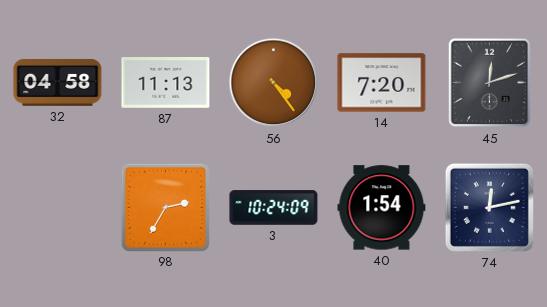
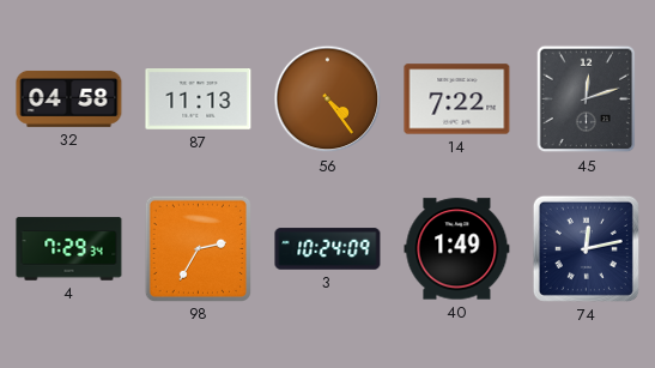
14: 7:20 -> 7:22 (457, 99)
4: none -> 7:29 (69, 249)
40: 1:54 -> 1:49 (457, 249)
